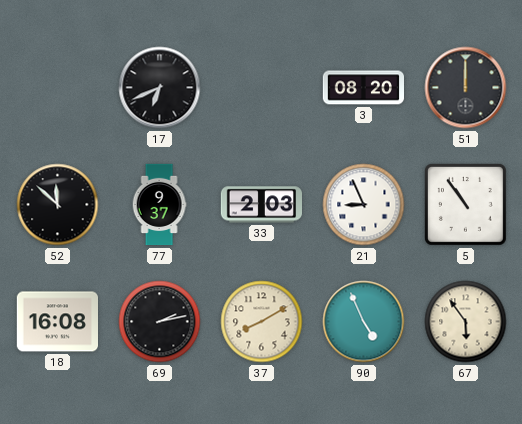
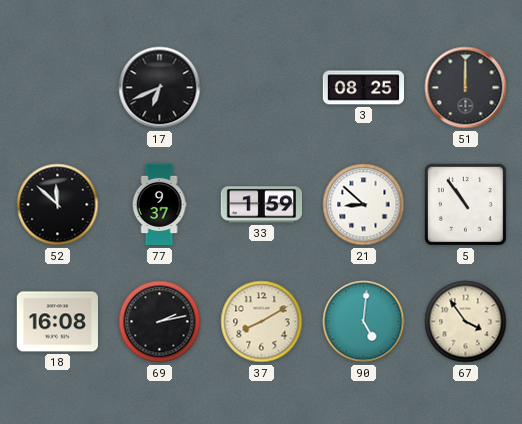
3: 08:20 -> 08:25 (363, 88)
33: 2:03 -> 1:59 (261, 205)
21: 8:56 -> 8:52 (364, 205)
90: 4:56 -> 5:01 (364, 322)
67: 5:54 -> 3:54 (466, 322)
